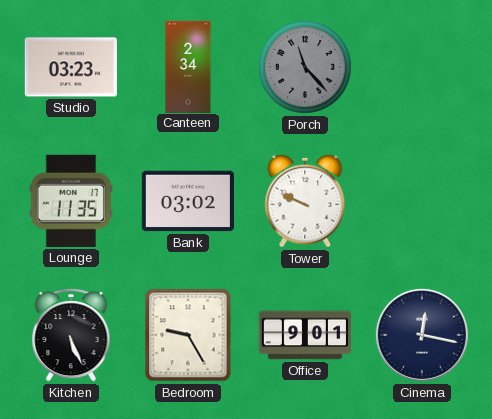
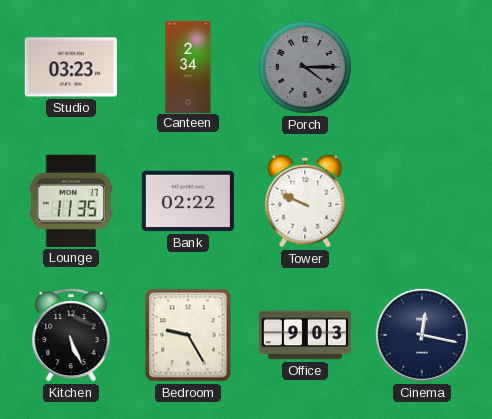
Porch: 11:23 -> 4:15 (305, 67)
Bank: 03:02 -> 02:22 (188, 201)
Office: 9:01 -> 9:03 (304, 335)
